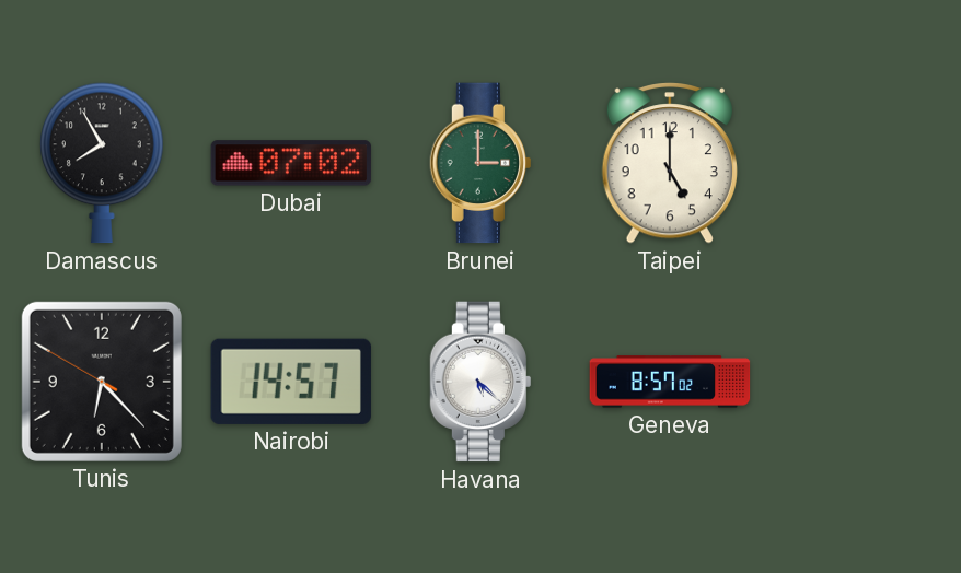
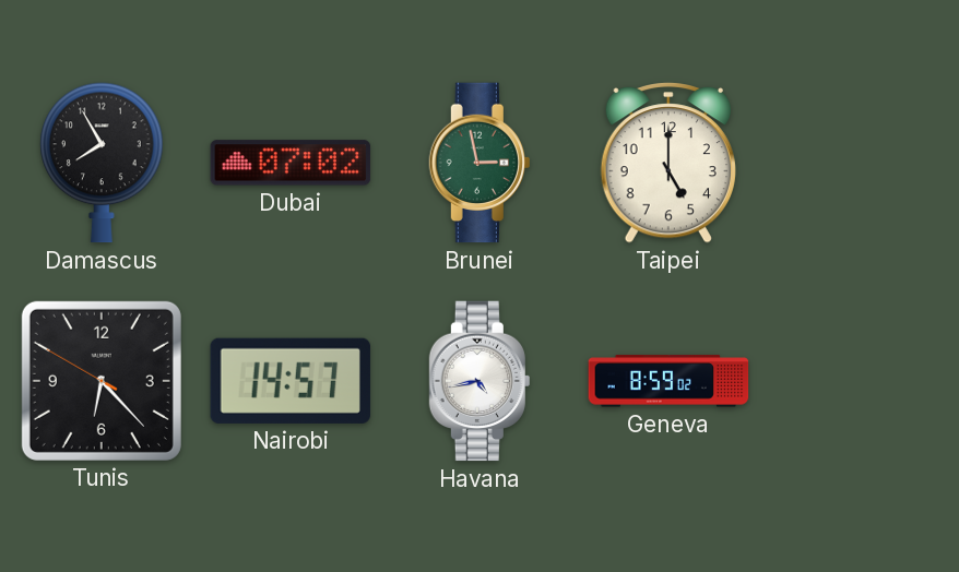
Brunei: 3:00 -> 2:58 (478, 163)
Havana: 5:22 -> 4:43 (478, 381)
Geneva: 8:57 -> 8:59 (668, 381)
